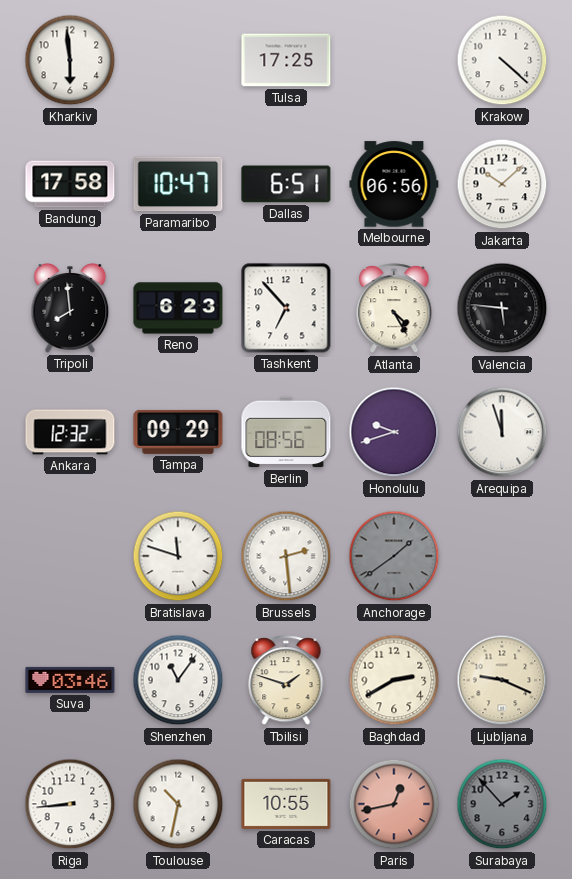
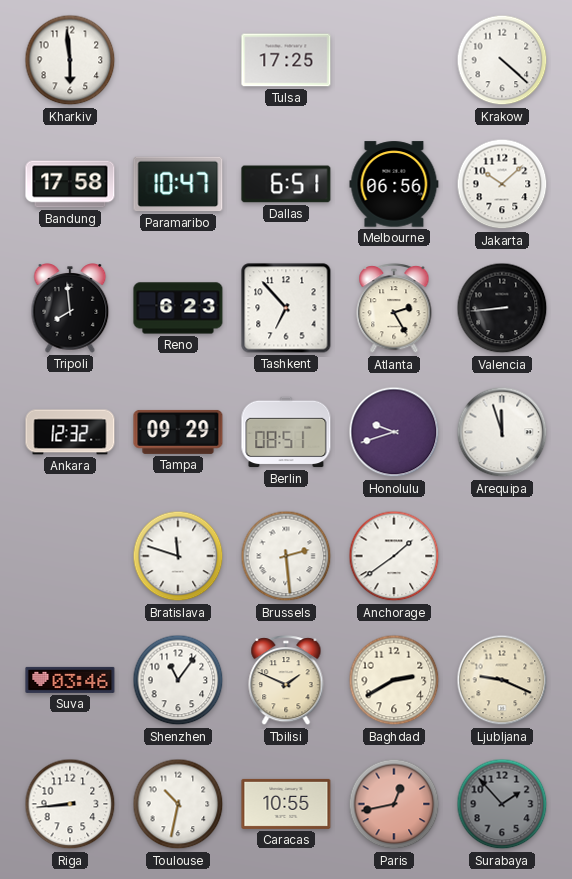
Atlanta: 4:25 -> 2:25 (394, 309)
Valencia: 5:46 -> 8:44 (502, 308)
Berlin: 08:56 -> 08:51 (286, 432)
Anchorage dial: grey -> white (394, 556)
Tbilisi: 1:48 -> 1:49 (286, 681)
